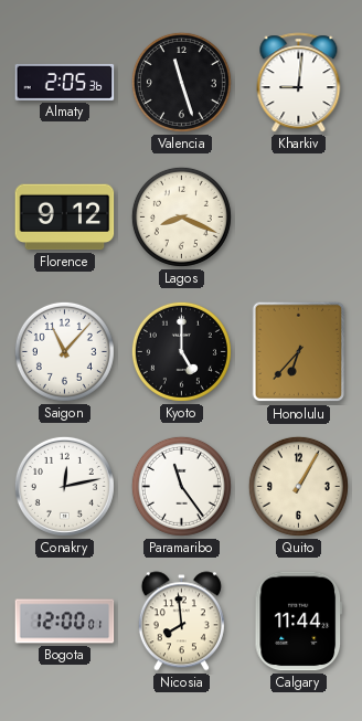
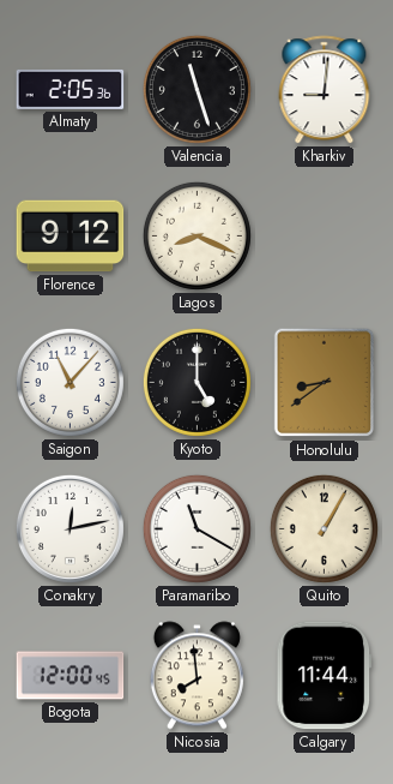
Honolulu: 6:37 -> 8:39 (325, 383)
Paramaribo: 11:24 -> 11:20 (196, 528)
Bogota: 12:00:01 -> 12:00:45 (71, 676)
